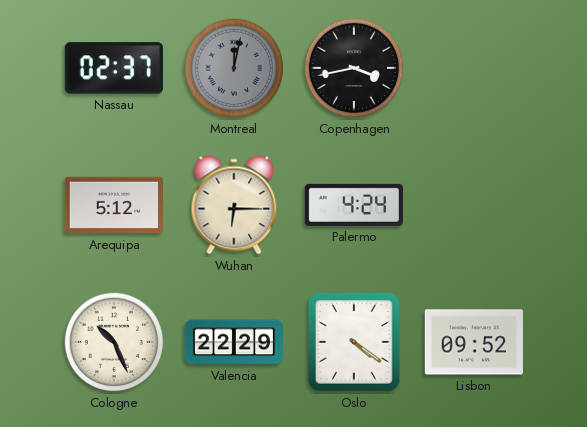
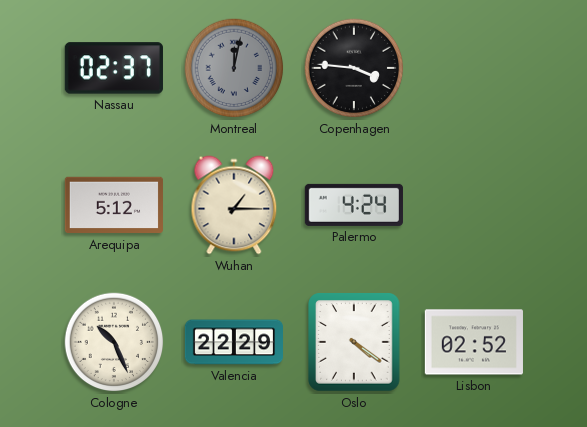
Copenhagen: 3:43 -> 3:46 (354, 68)
Wuhan: 6:15 -> 1:15 (234, 205)
Lisbon: 09:52 -> 02:52 (474, 342)
